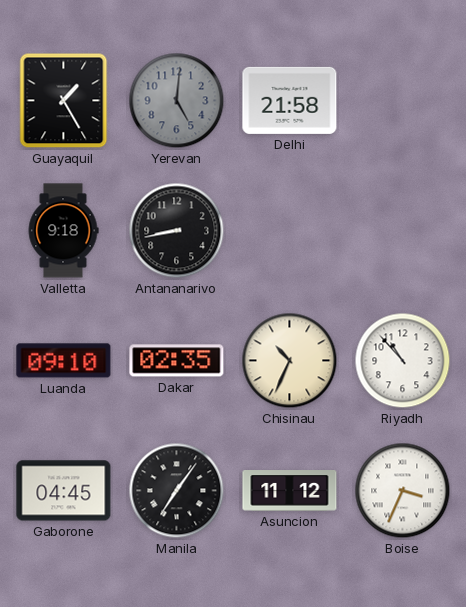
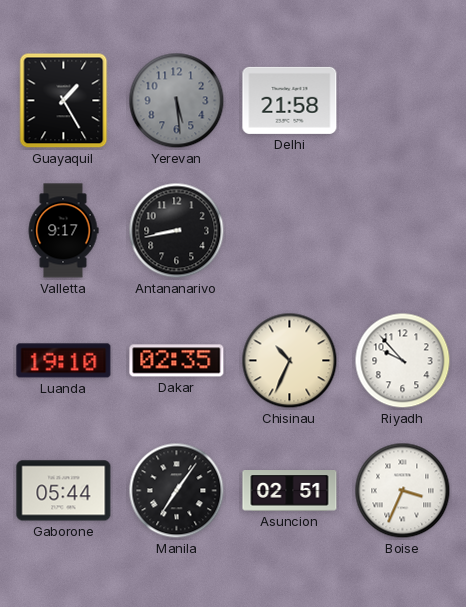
Yerevan: 5:01 -> 5:29 (177, 101)
Valletta: 9:18 -> 9:17 (63, 231)
Luanda: 09:10 -> 19:10 (64, 361)
Riyadh: 10:53 -> 9:53 (403, 361)
Gaborone: 04:45 -> 05:44 (64, 491)
Asuncion: 11:12 -> 02:51 (290, 491)
